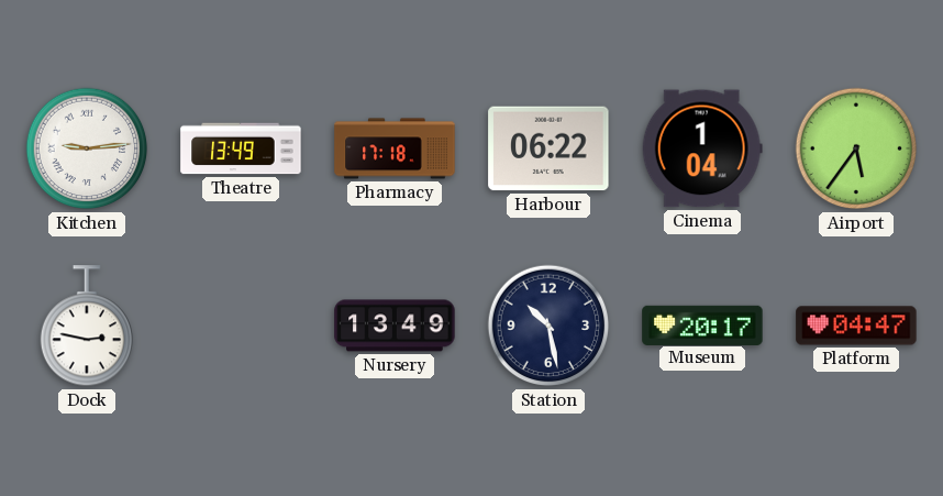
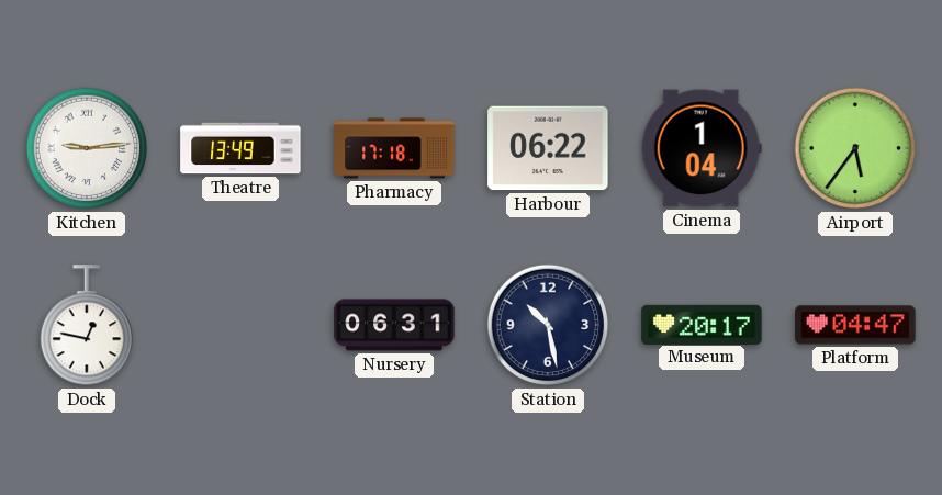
Dock: 2:47 -> 12:47 (86, 326)
Nursery: 13:49 -> 06:31 (394, 325)
